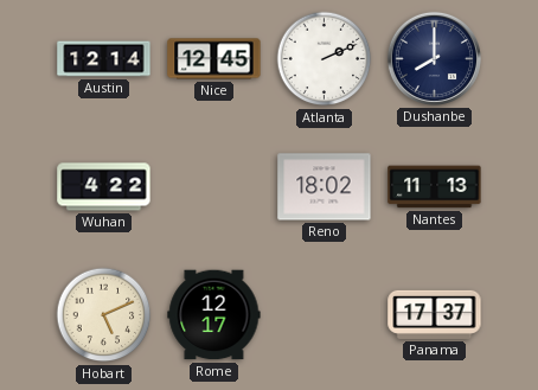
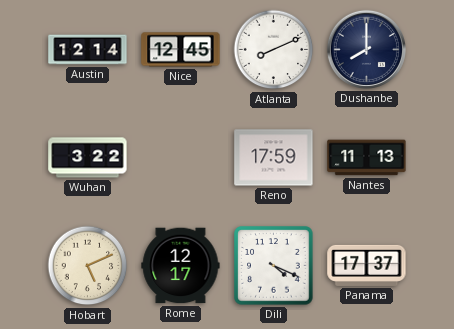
Atlanta: 2:11 -> 8:11 (274, 50)
Wuhan: 4:22 -> 3:22 (88, 158)
Reno: 18:02 -> 17:59 (274, 158)
Dili: none -> 4:19 (274, 266)
